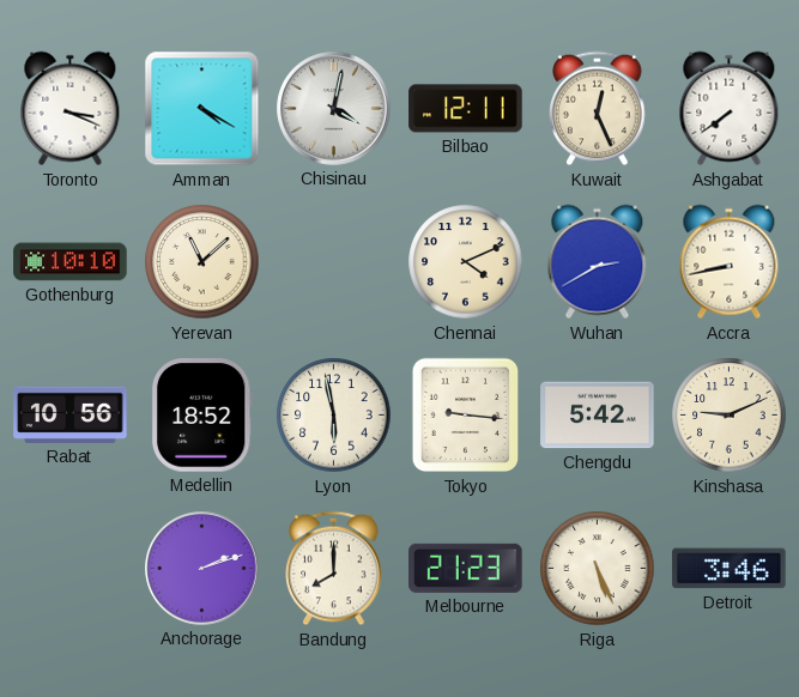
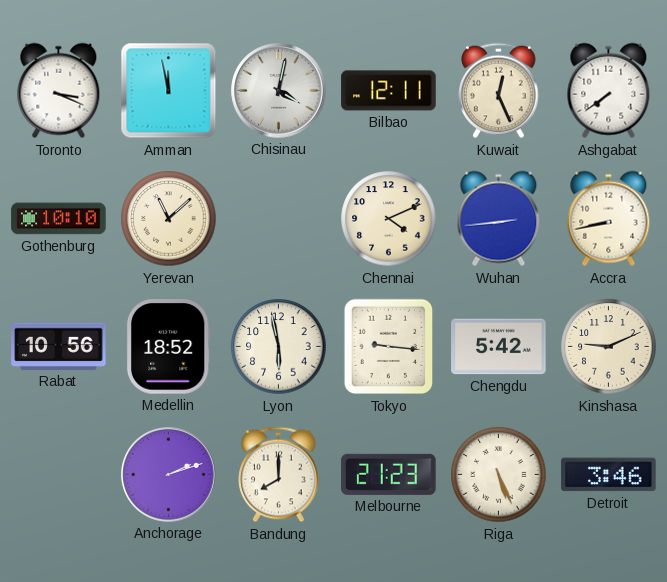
Amman: 4:20 -> 11:58 (169, 91)
Wuhan: 2:40 -> 2:44 (499, 219)
